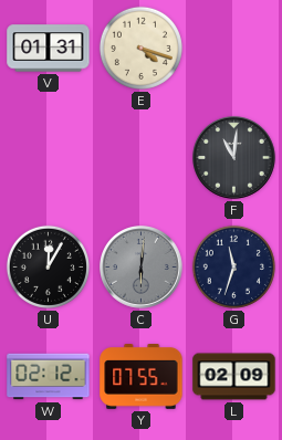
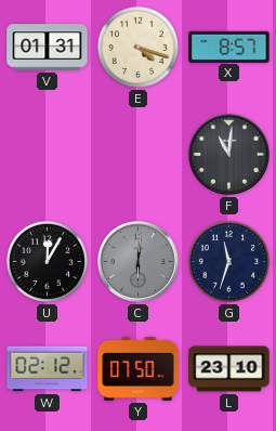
X: none -> 8:57 (229, 47)
Y: 07:55 -> 07:50 (139, 369)
L: 02:09 -> 23:10 (229, 369)
